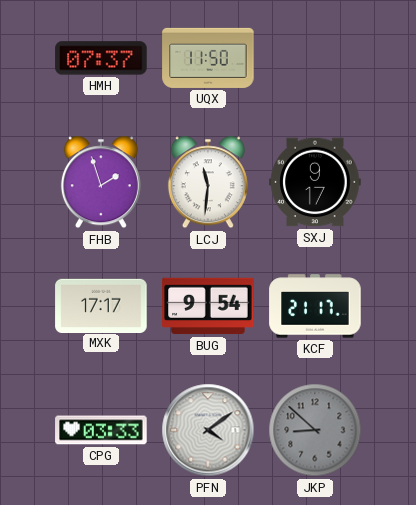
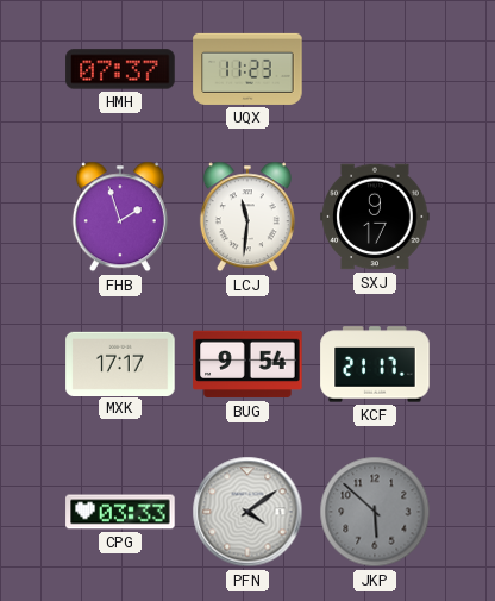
UQX: 11:50 -> 11:23 (248, 69)
JKP: 8:52 -> 5:52 (375, 512)
